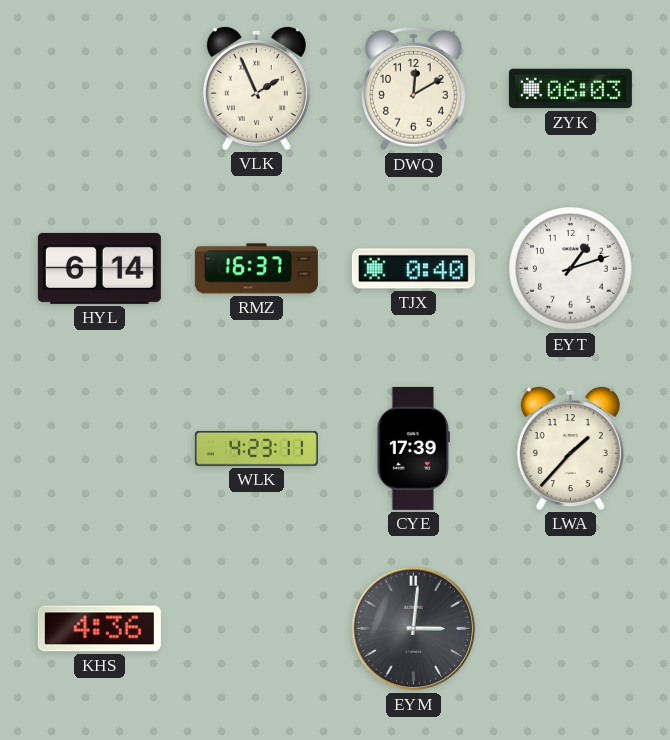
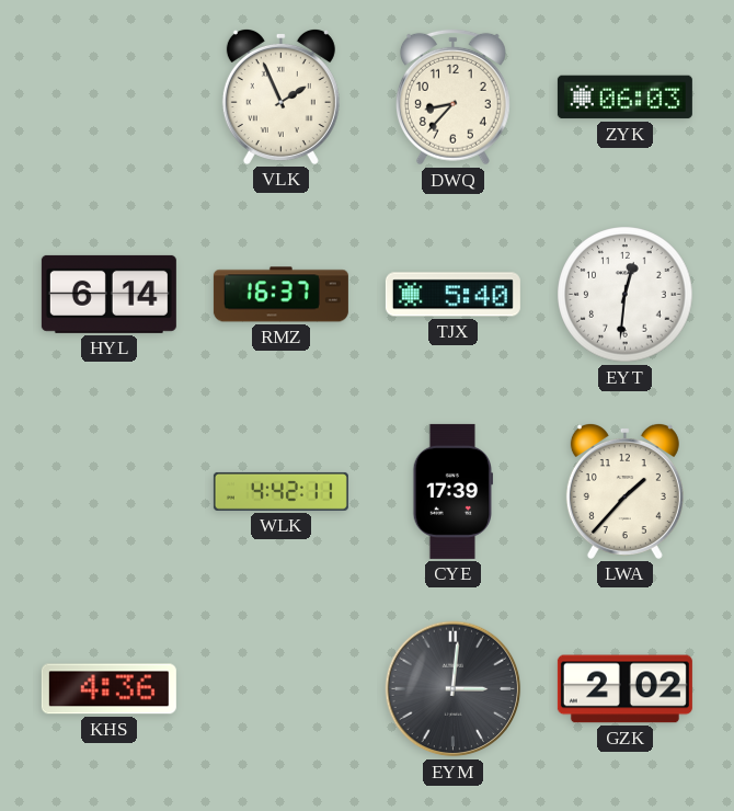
DWQ: 12:10 -> 8:37 (452, 96)
TJX: 0:40 -> 5:40 (452, 295)
EYT: 1:12 -> 12:31 (626, 295)
WLK: 4:23 -> 4:42 (280, 491)
GZK: none -> 2:02 (624, 689)
